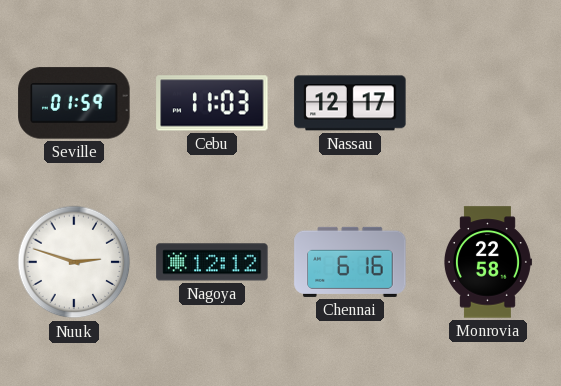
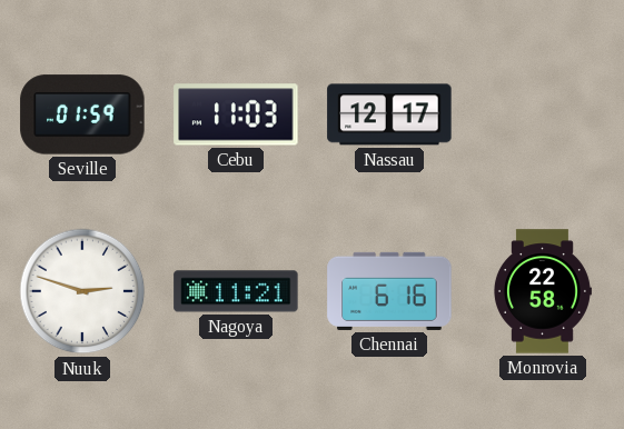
Nagoya: 12:12 -> 11:21 (236, 291)
